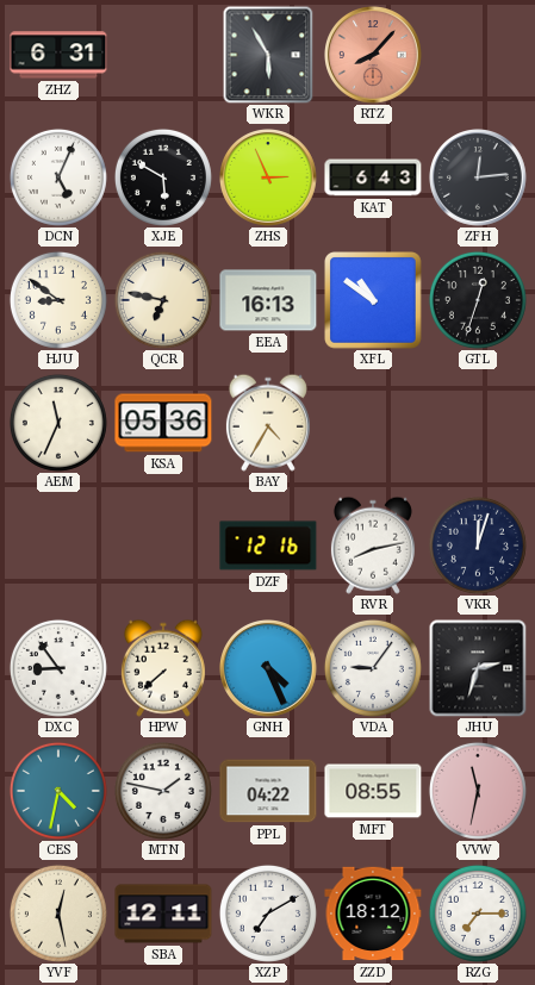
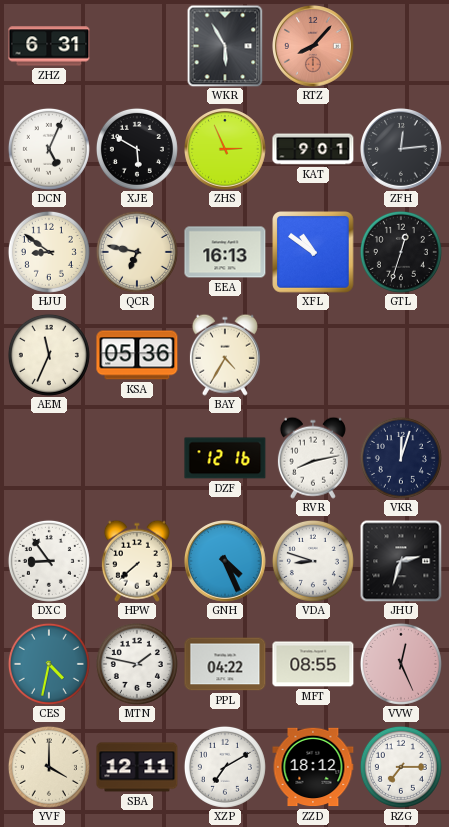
KAT: 6:43 -> 9:01 (313, 149)
VDA: 9:06 -> 8:48 (313, 561)
VVW: 11:32 -> 12:26 (401, 664)
YVF: 12:28 -> 4:00 (49, 767)
